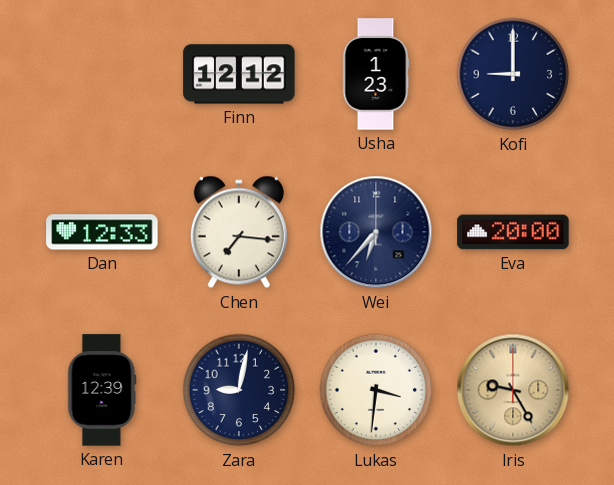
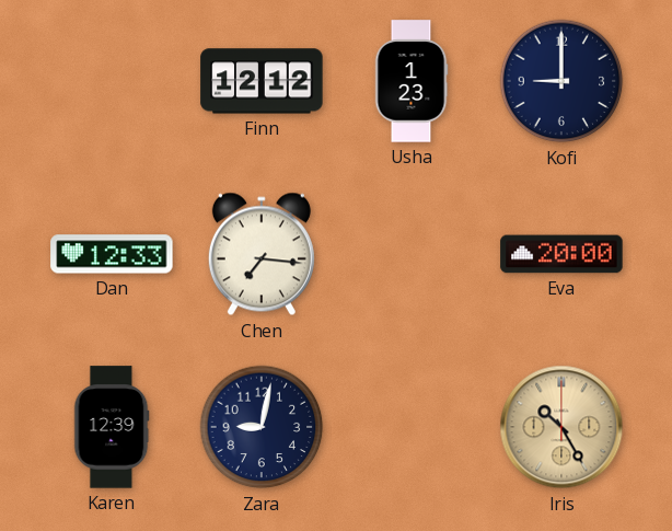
Wei: 6:37 -> none (376, 232)
Lukas: 3:31 -> none (376, 390)
Iris: 9:25 -> 10:25 (561, 427)
